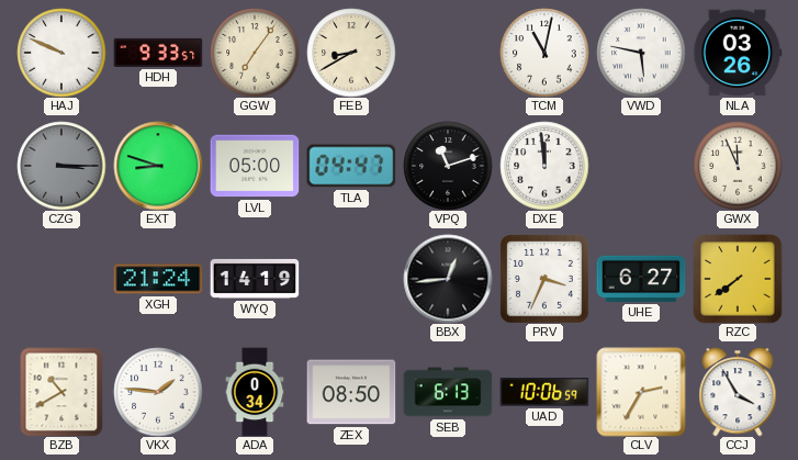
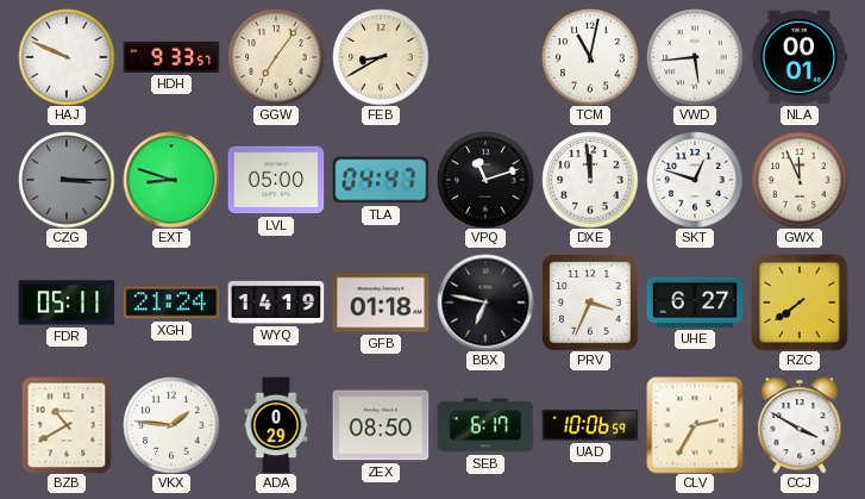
VWD: 5:47 -> 5:44 (695, 57)
NLA: 03:26 -> 00:01 (800, 57)
SKT: none -> 12:48 (695, 180)
FDR: none -> 05:11 (67, 302)
GFB: none -> 01:18 (381, 302)
BBX: 12:44 -> 6:47 (485, 302)
ADA: 0:34 -> 0:29 (276, 425)
SEB: 6:13 -> 6:17 (485, 425)
CCJ: 3:55 -> 3:50 (800, 425)
